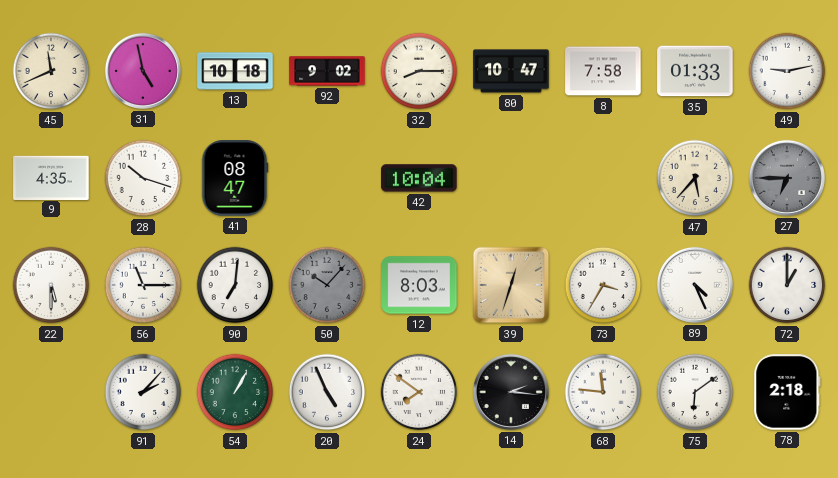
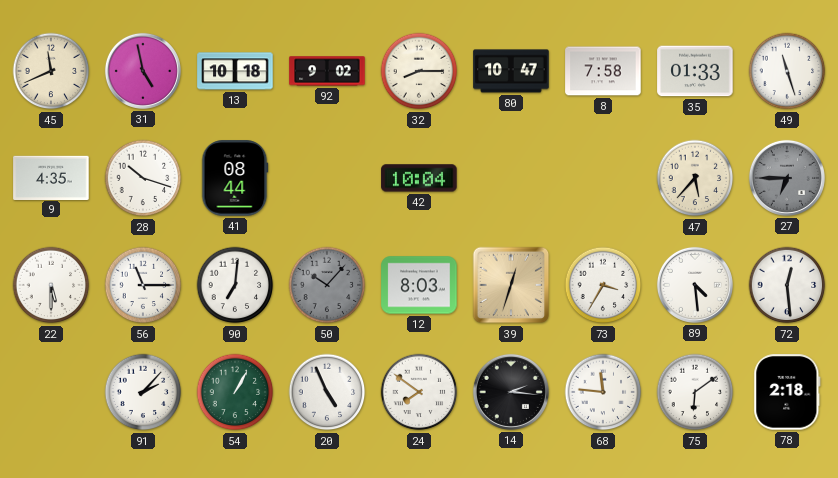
49: 9:13 -> 11:27 (787, 71)
41: 08:47 -> 08:44 (235, 178)
89: 4:26 -> 4:29 (695, 285)
72: 1:00 -> 12:29 (787, 285)
